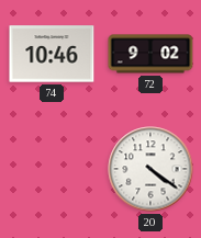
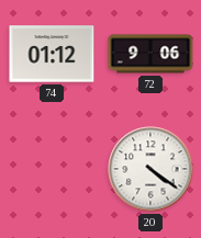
74: 10:46 -> 01:12 (52, 54)
72: 9:02 -> 9:06 (150, 54)
